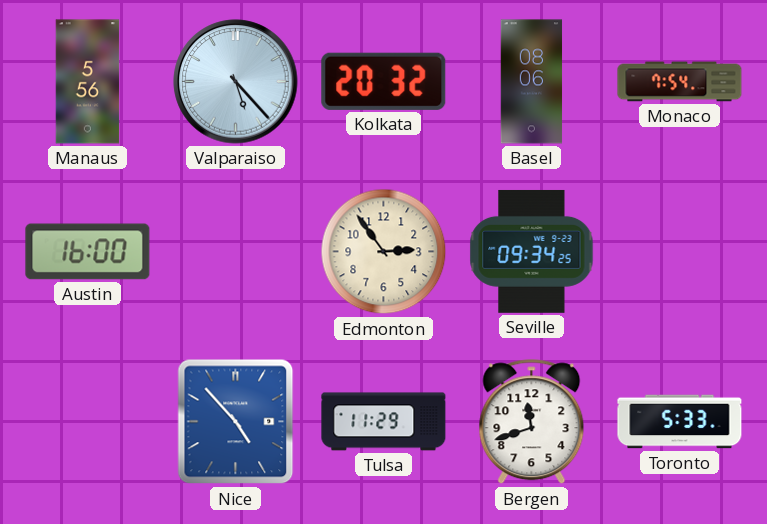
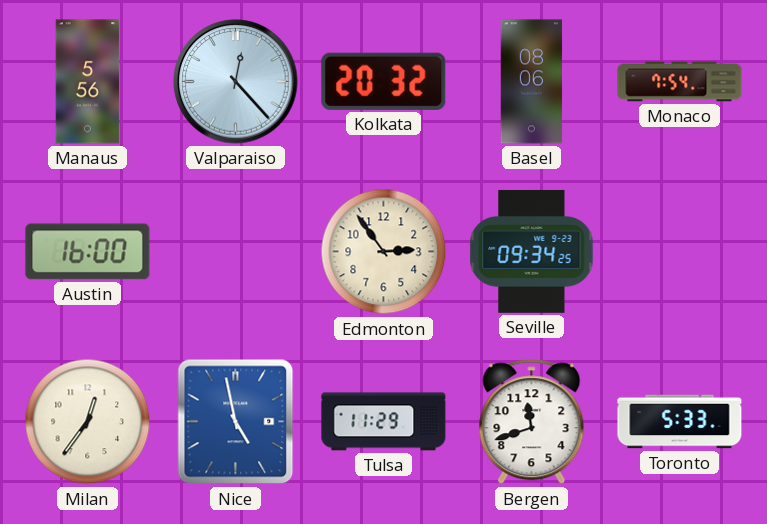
Valparaiso: 5:23 -> 12:23 (236, 82)
Milan: none -> 12:36 (88, 422)
Nice: 4:53 -> 4:58 (236, 422)
